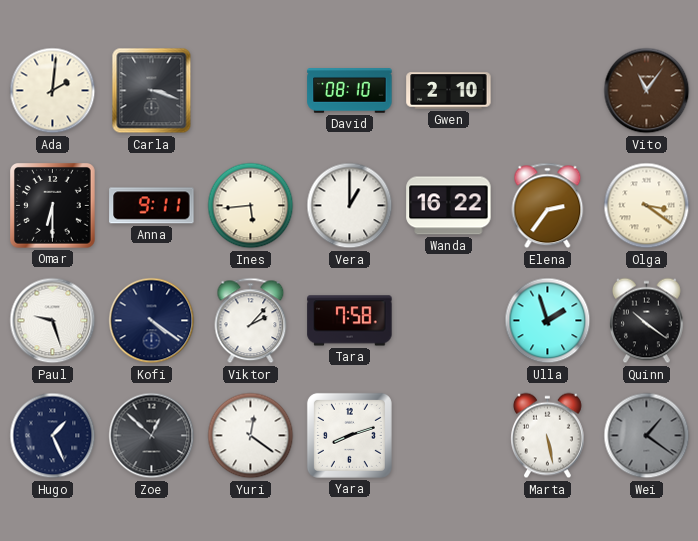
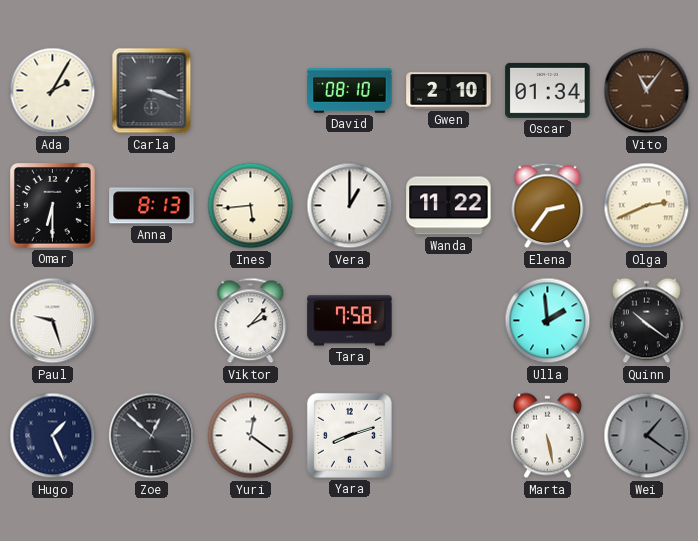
Ada: 2:01 -> 2:05 (53, 91)
Oscar: none -> 01:34 (548, 90)
Anna: 9:11 -> 8:13 (152, 206)
Wanda: 16:22 -> 11:22 (449, 206)
Olga: 3:21 -> 2:41 (647, 206)
Kofi: 4:21 -> none (152, 321)
Ulla: 1:57 -> 1:59 (548, 321)
